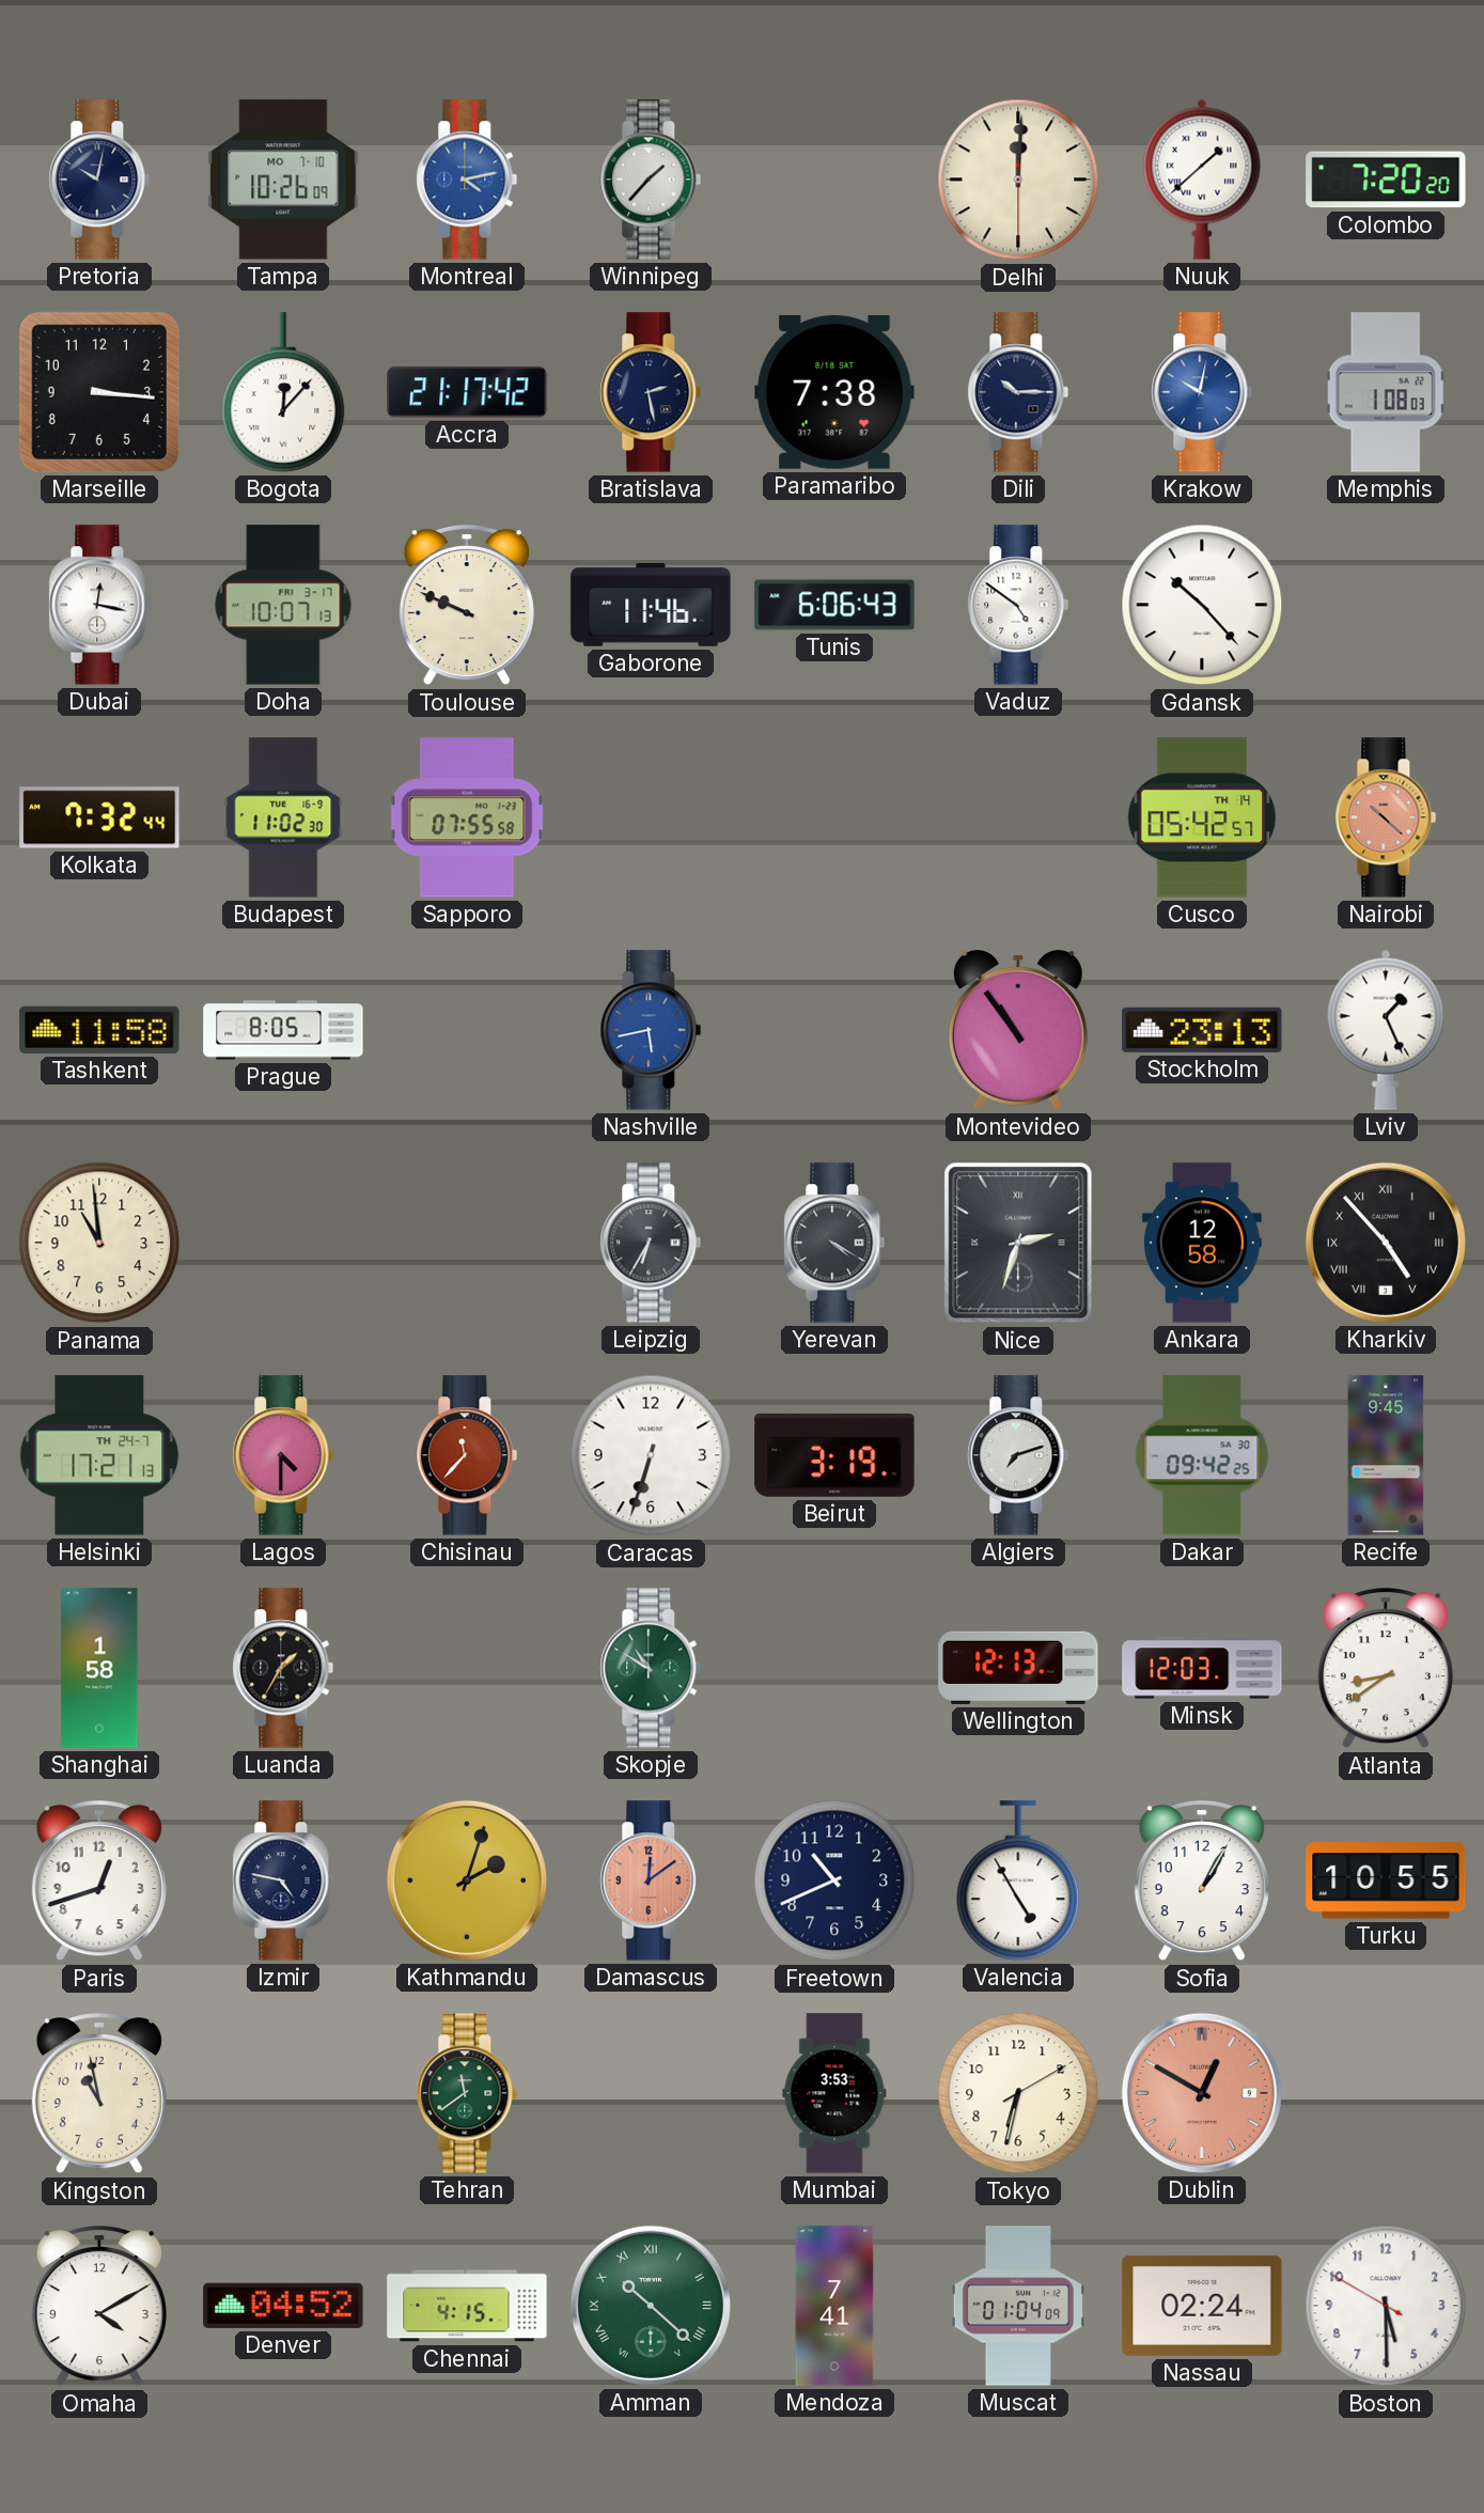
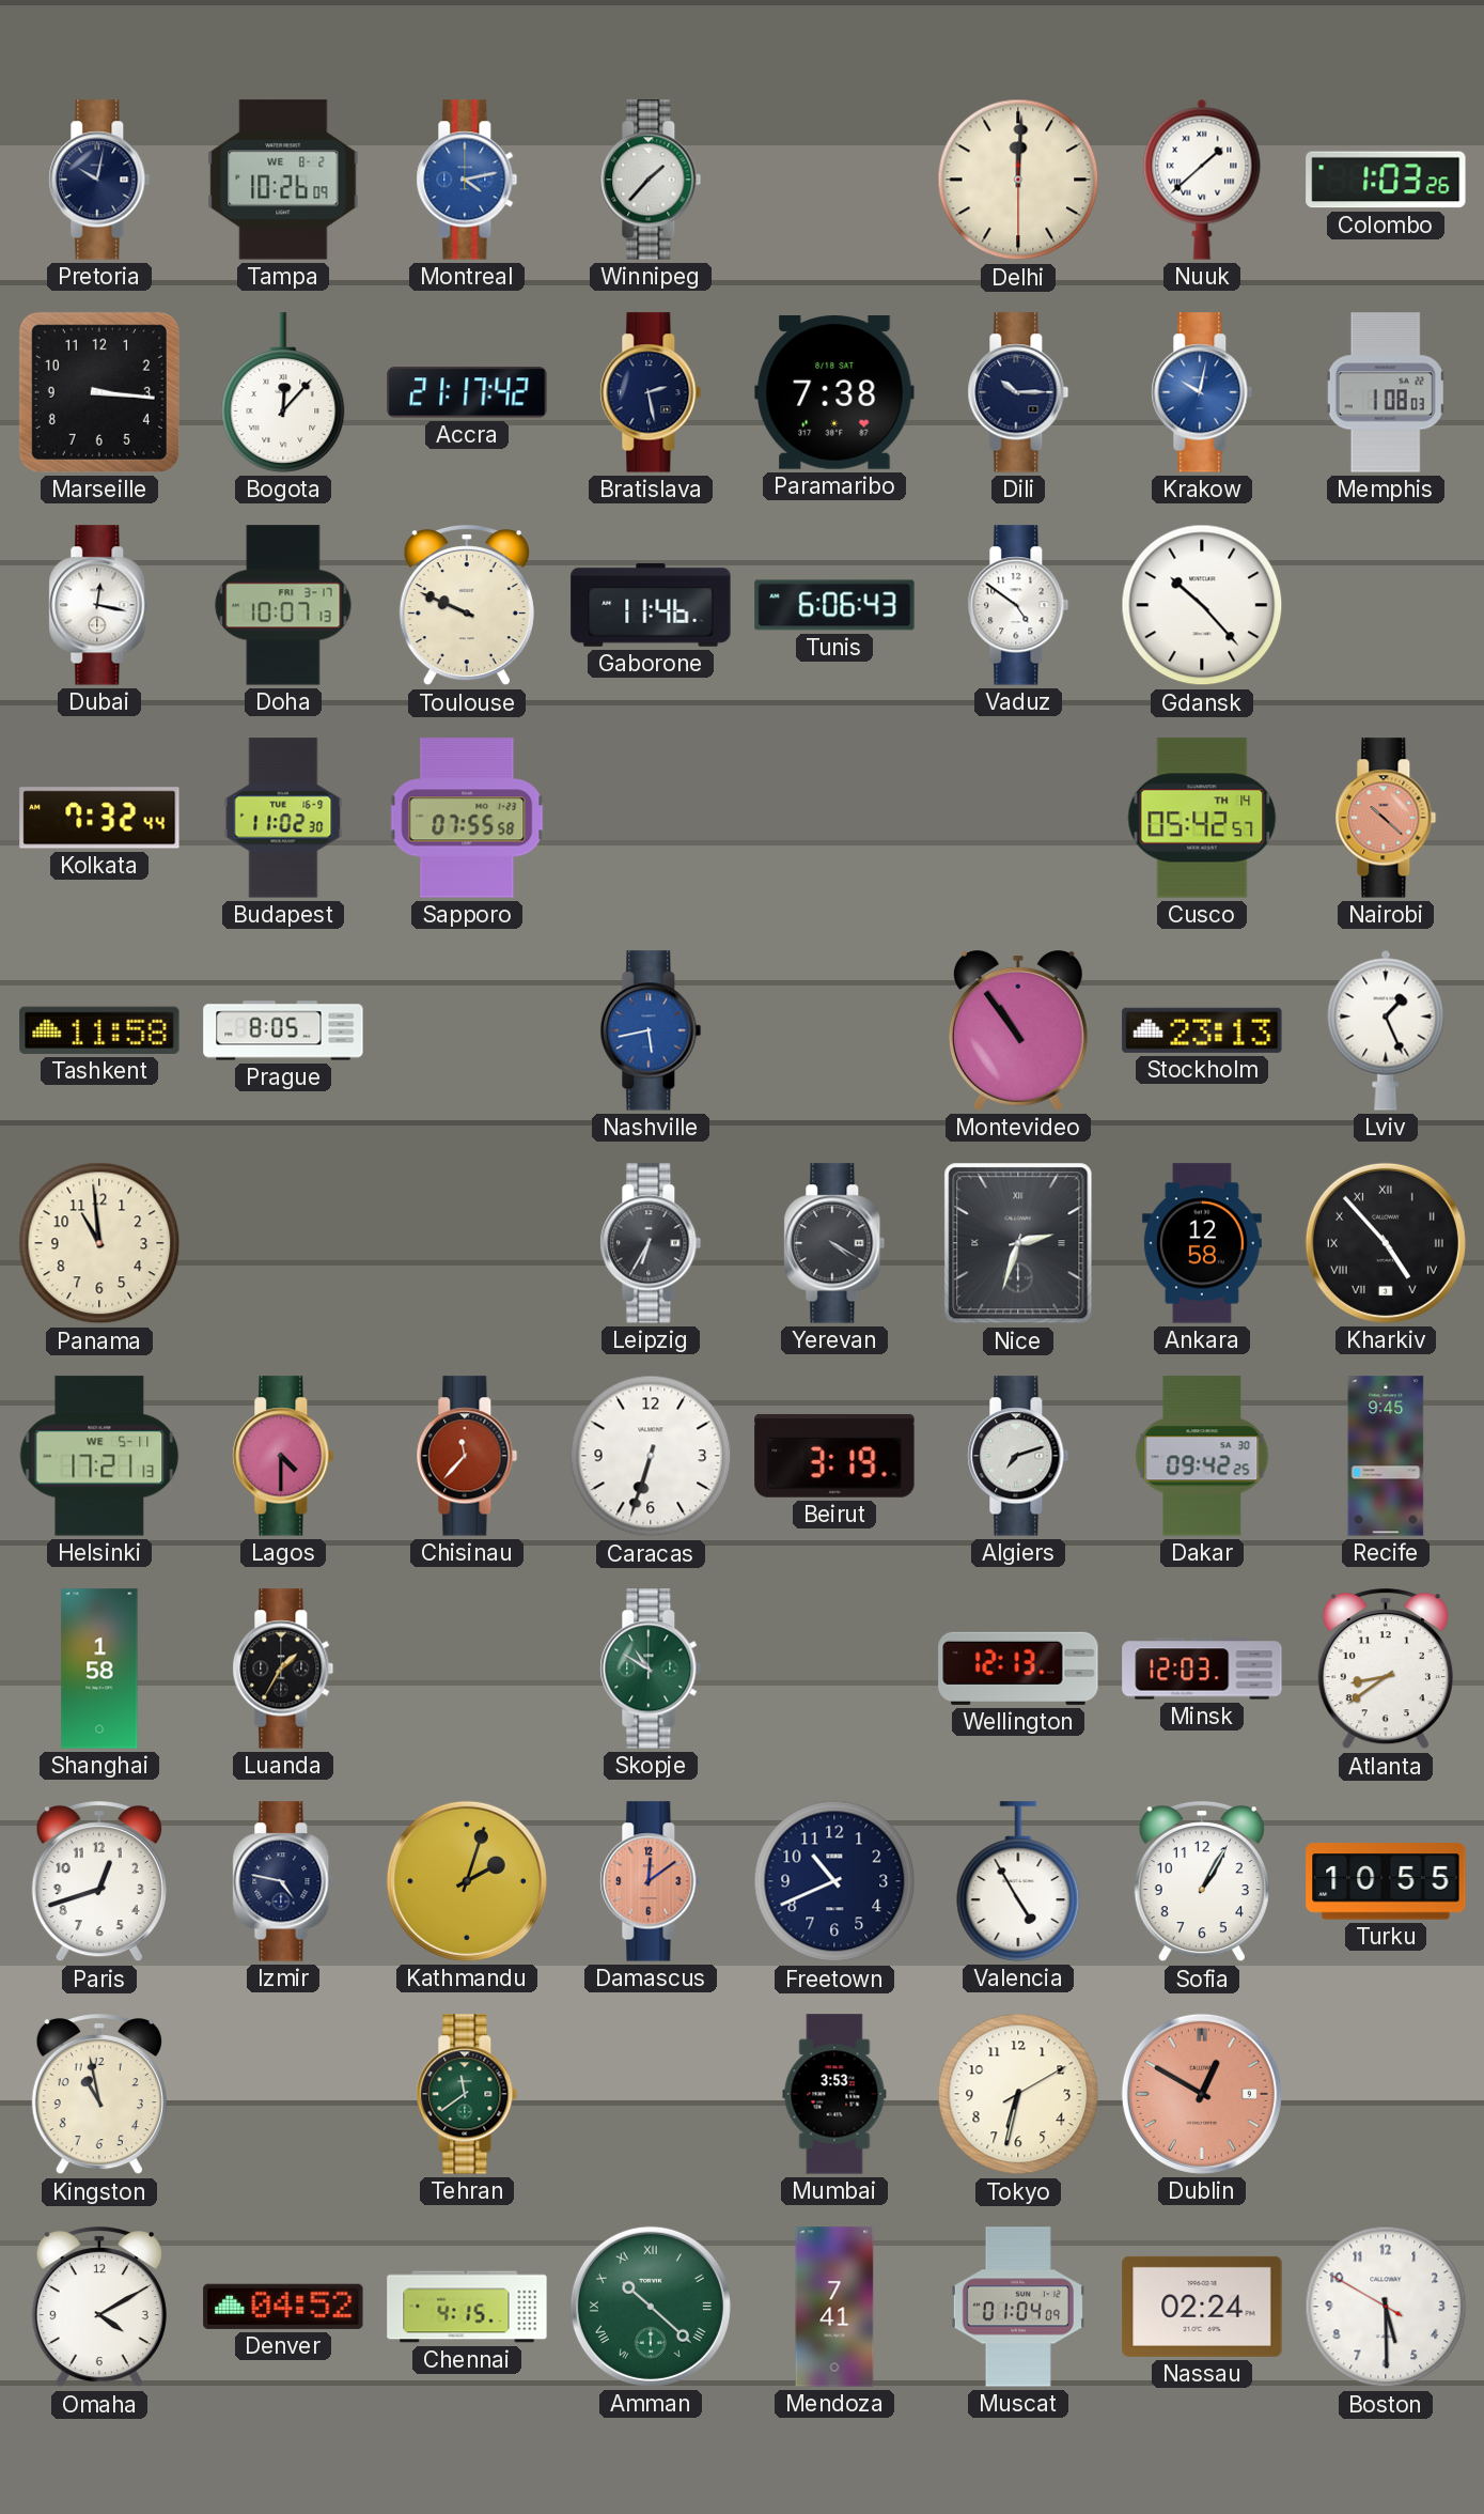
Tampa date: MO 7-10 -> WE 8-2 (283, 180)
Colombo: 7:20 -> 1:03 (1386, 180)
Helsinki date: TH 24-7 -> WE 5-11 (99, 1456)
